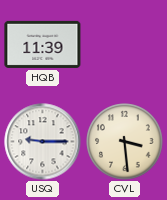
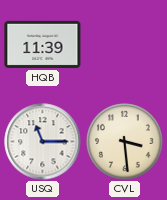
USQ: 9:15 -> 11:15 (43, 142)
